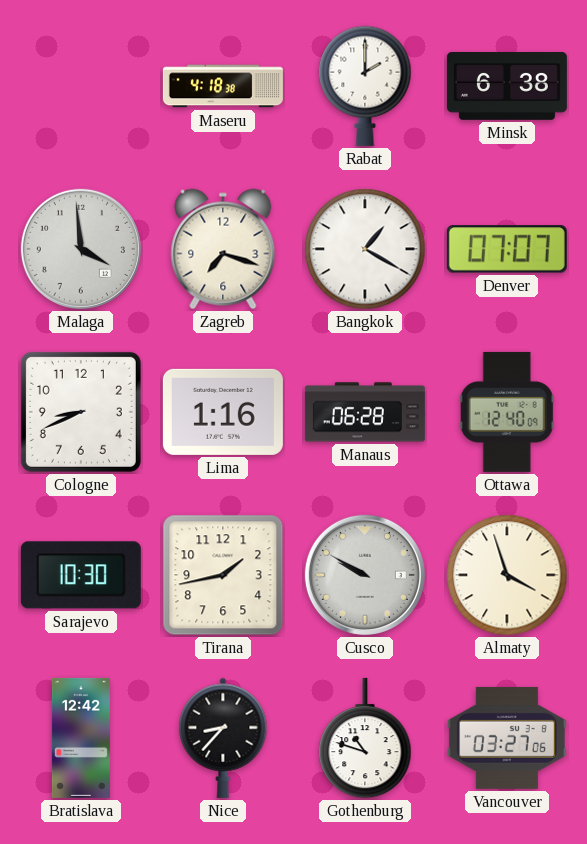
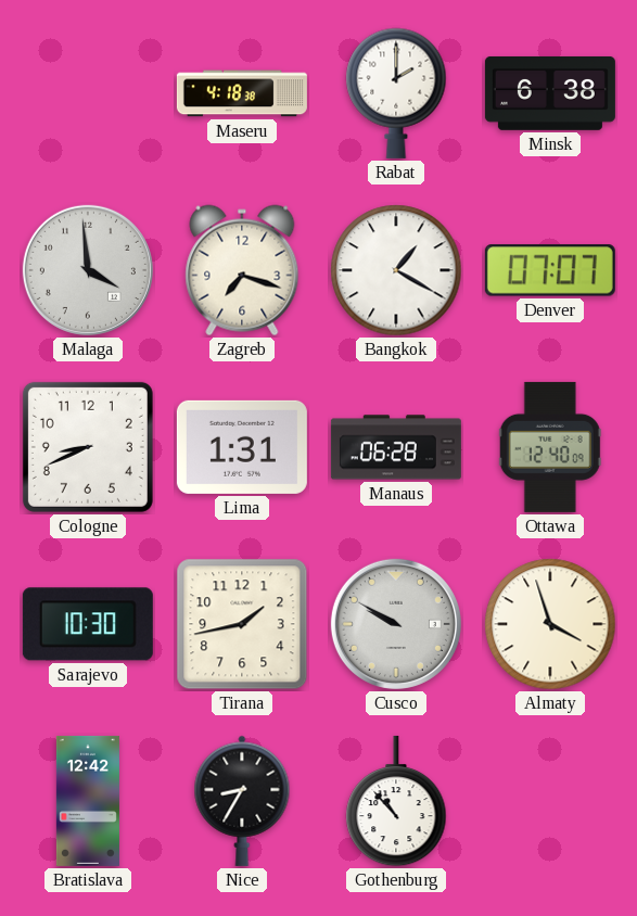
Lima: 1:16 -> 1:31 (242, 447)
Nice: 8:37 -> 8:35 (242, 801)
Gothenburg: 10:48 -> 10:53 (396, 801)
Vancouver: 03:27 -> none (507, 738)
